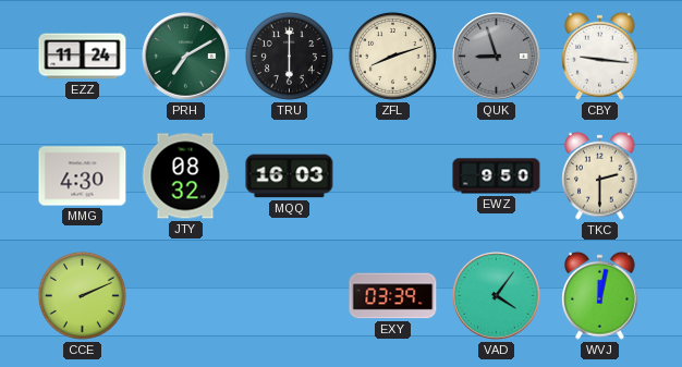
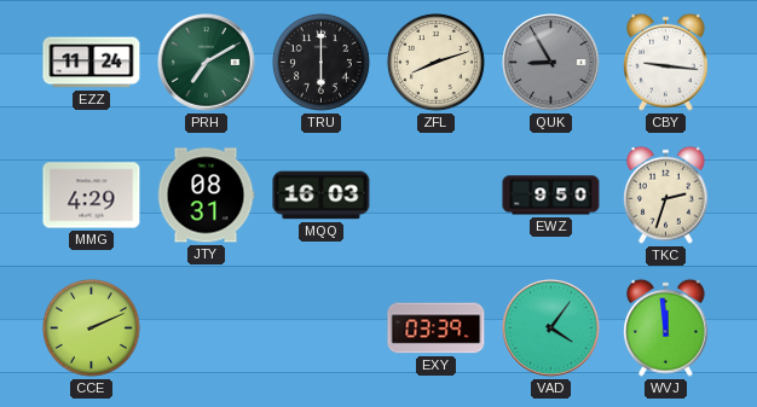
QUK: 8:57 -> 8:55 (551, 63)
MMG: 4:30 -> 4:29 (92, 196)
JTY: 08:32 -> 08:31 (206, 196)
TKC: 2:30 -> 2:33 (666, 194)
WVJ: 12:02 -> 11:59 (666, 327)
